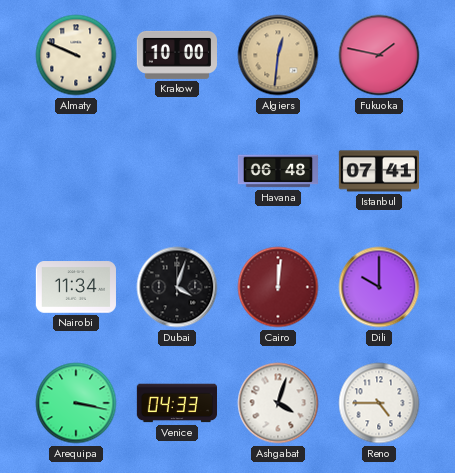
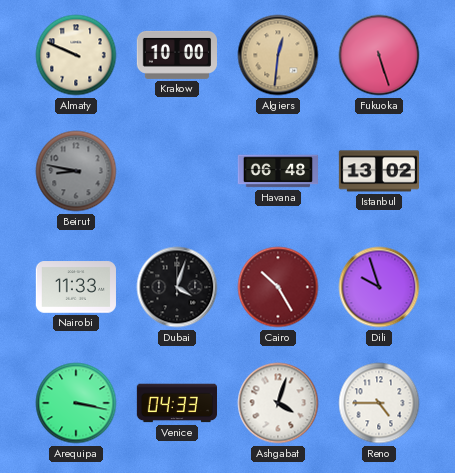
Fukuoka: 1:47 -> 5:27 (379, 55)
Beirut: none -> 8:47 (76, 171)
Istanbul: 07:41 -> 13:02 (378, 171)
Nairobi: 11:34 -> 11:33 (75, 287)
Cairo: 12:01 -> 10:25 (278, 287)
Dili: 10:00 -> 9:57 (379, 287)
